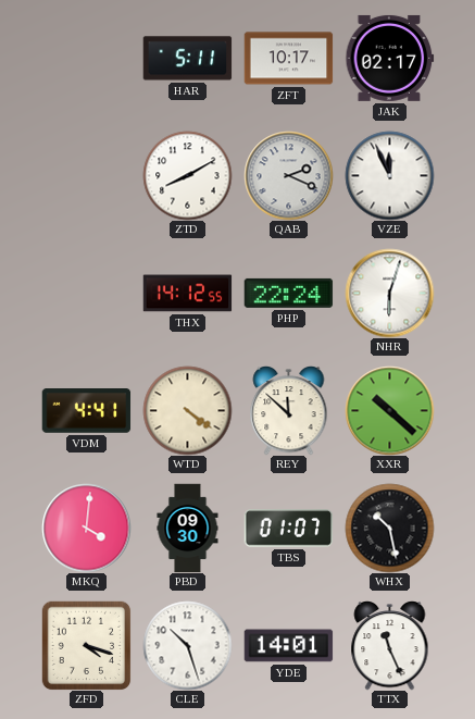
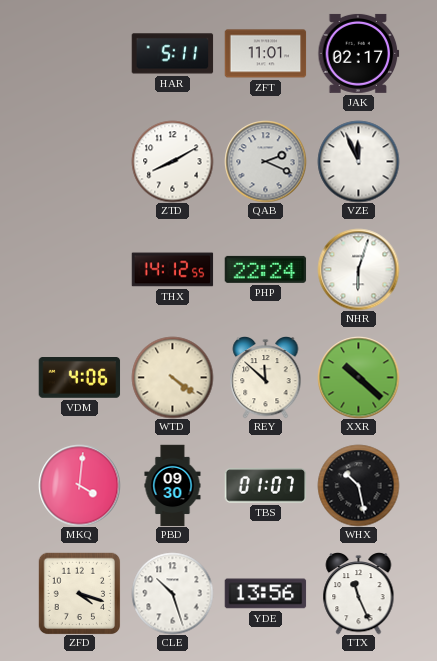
ZFT: 10:17 -> 11:01 (265, 54)
VDM: 4:41 -> 4:06 (79, 378)
YDE: 14:01 -> 13:56 (265, 594)
